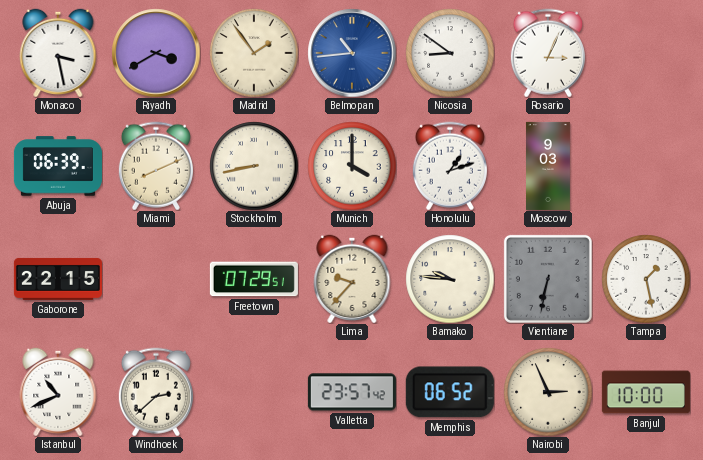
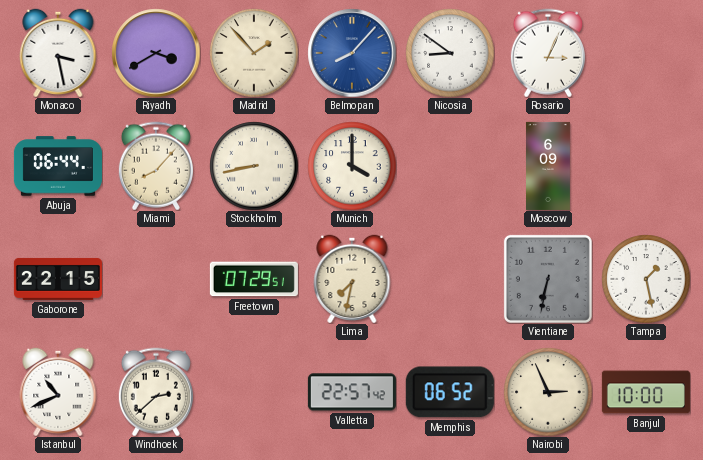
Madrid: 1:54 -> 1:53 (254, 53)
Belmopan: 10:44 -> 8:07 (352, 53)
Abuja: 06:39 -> 06:44 (58, 166)
Miami: 8:11 -> 8:07 (156, 166)
Honolulu: 1:12 -> none (450, 166)
Moscow: 9:03 -> 6:09 (549, 166)
Lima: 9:37 -> 7:32 (352, 278)
Bamako: 9:46 -> none (450, 279)
Valletta: 23:57 -> 22:57 (352, 392)
